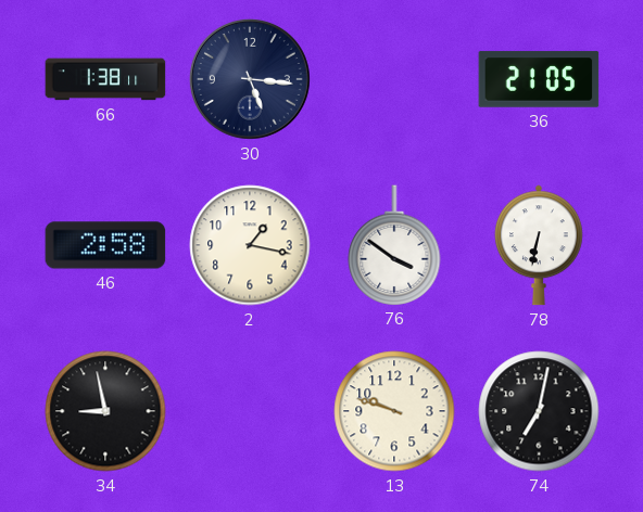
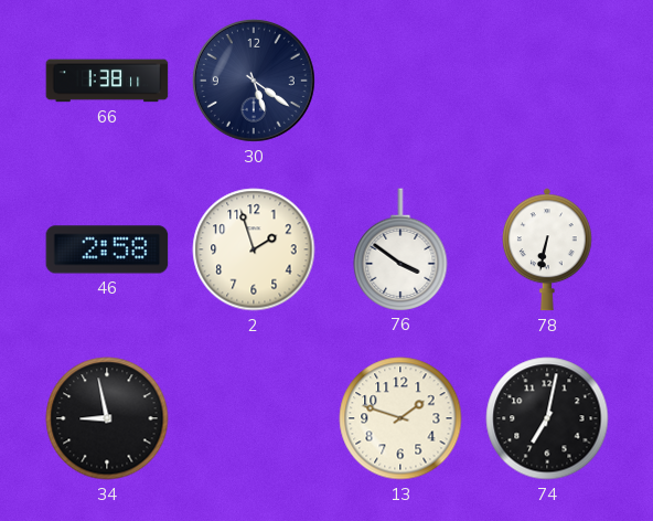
30: 5:16 -> 5:21 (254, 81)
36: 21:05 -> none (539, 79)
2: 1:17 -> 1:57 (254, 249)
13: 9:48 -> 1:48 (400, 418)
